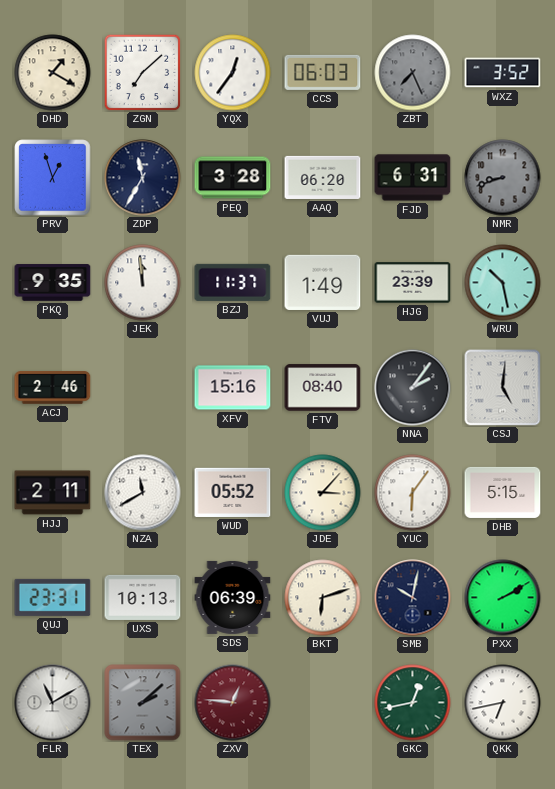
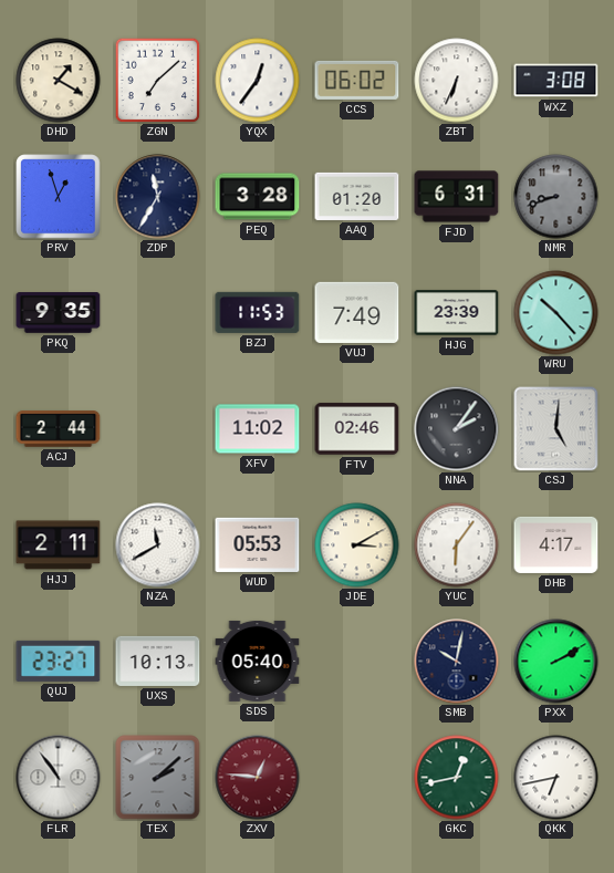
CCS: 06:03 -> 06:02 (357, 80)
ZBT: 7:26 -> 6:34 (457, 81)
ZBT dial: grey -> white (457, 81)
WXZ: 3:52 -> 3:08 (556, 81)
AAQ: 06:20 -> 01:20 (357, 196)
JEK: 11:59 -> none (143, 283)
BZJ: 11:37 -> 11:53 (258, 312)
VUJ: 1:49 -> 7:49 (357, 312)
WRU: 10:28 -> 10:23 (556, 313)
ACJ: 2:46 -> 2:44 (59, 429)
XFV: 15:16 -> 11:02 (258, 429)
FTV: 08:40 -> 02:46 (357, 429)
WUD: 05:52 -> 05:53 (258, 544)
JDE: 3:07 -> 3:10 (357, 545)
DHB: 5:15 -> 4:17 (556, 544)
QUJ: 23:31 -> 23:27 (59, 661)
SDS: 06:39 -> 05:40 (258, 661)
BKT: 6:12 -> none (323, 598)
FLR: 11:10 -> 10:54 (59, 778)
